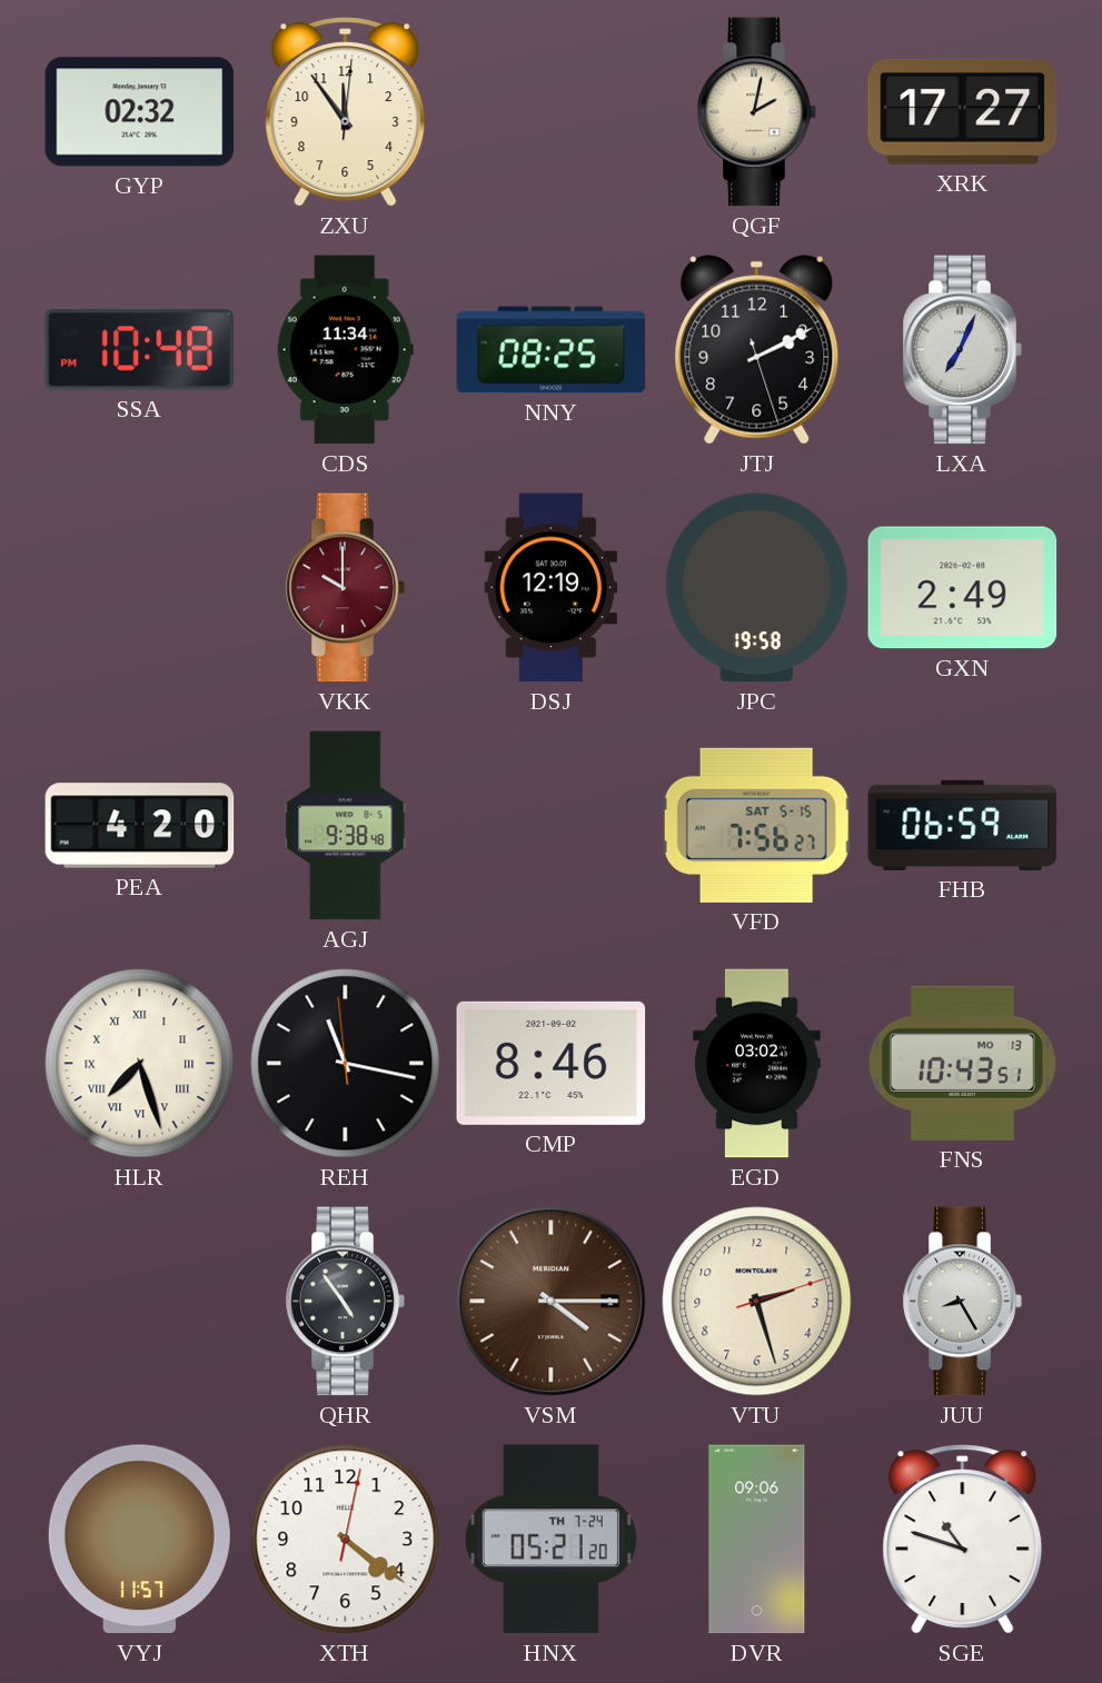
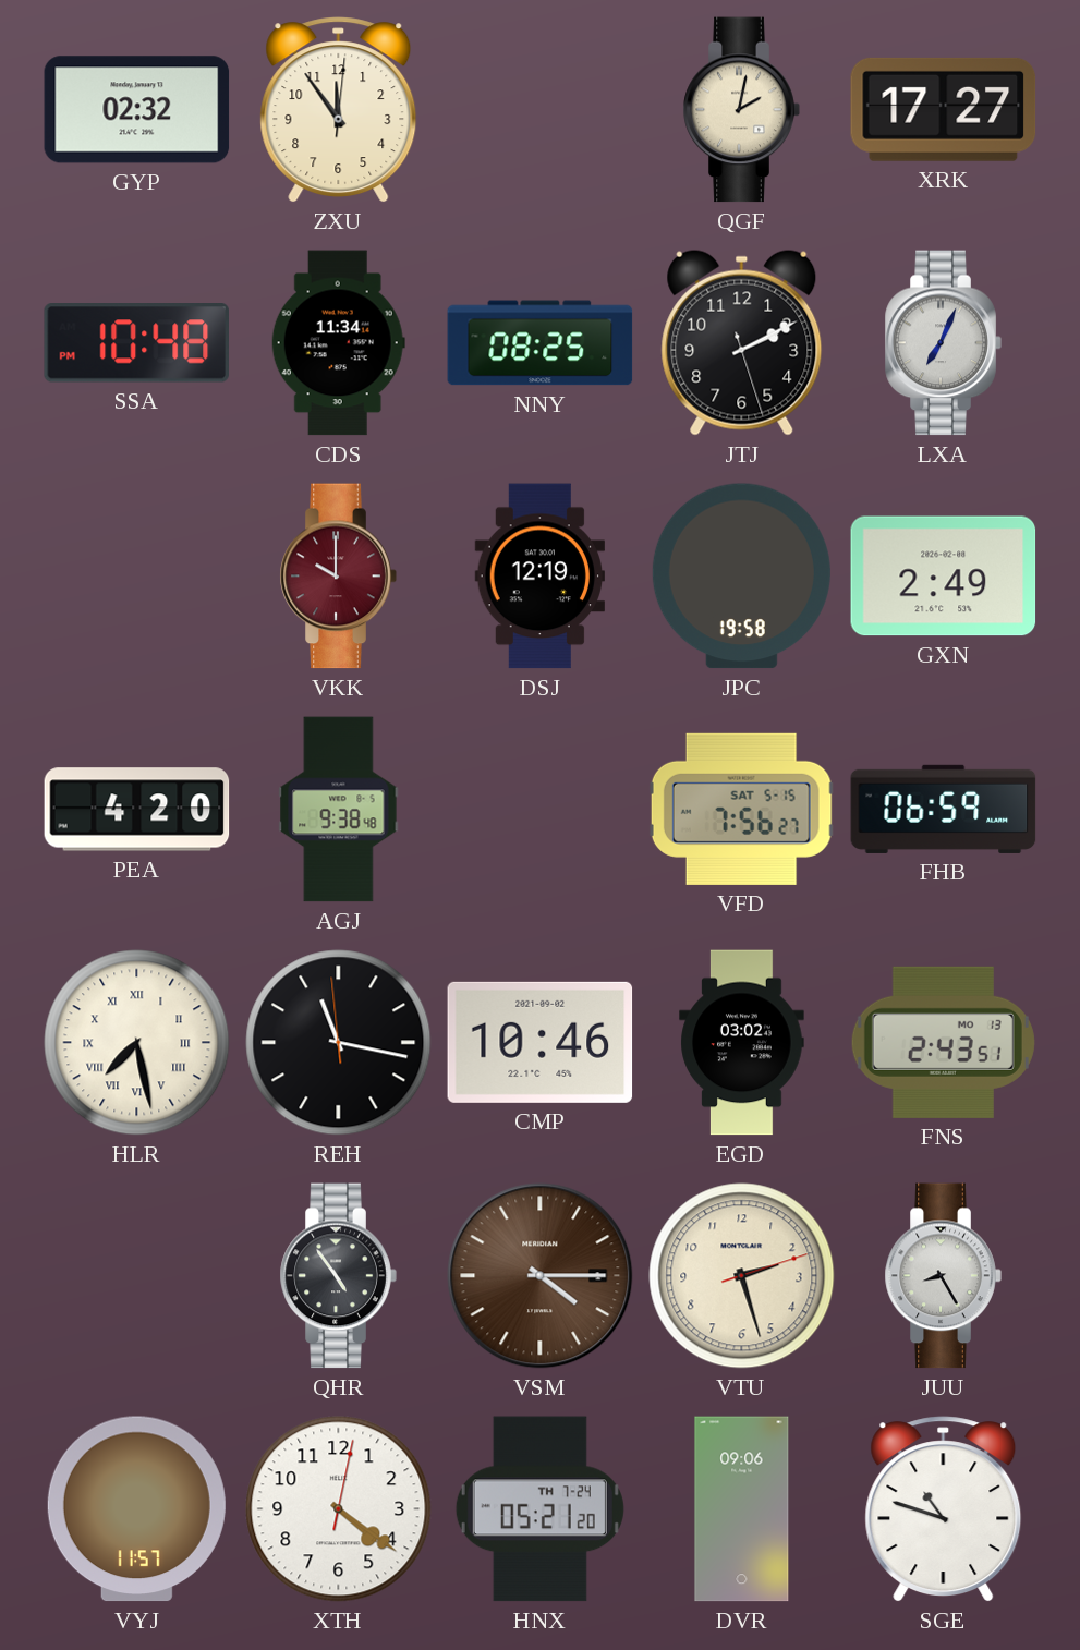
HLR: 7:27 -> 7:28 (137, 1043)
CMP: 8:46 -> 10:46 (541, 1042)
FNS: 10:43 -> 2:43 (943, 1042)
